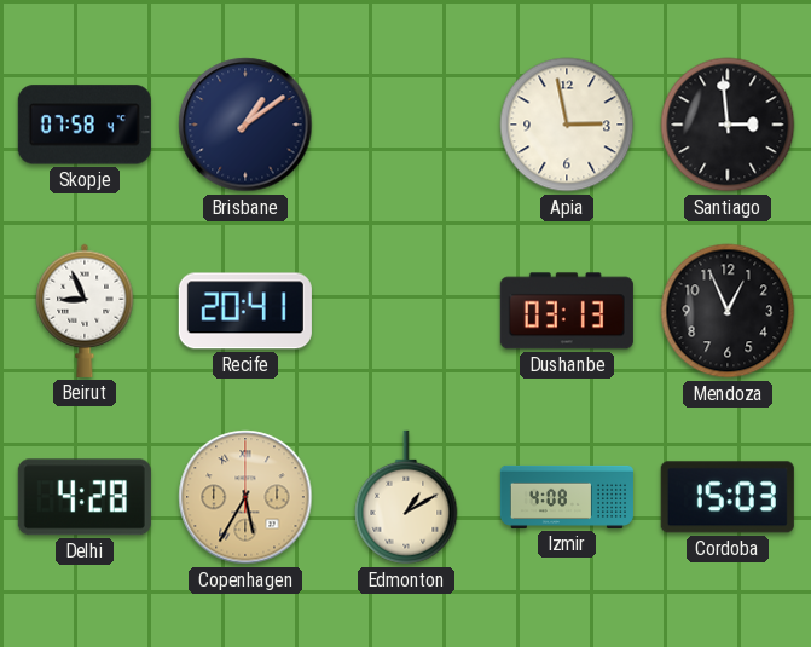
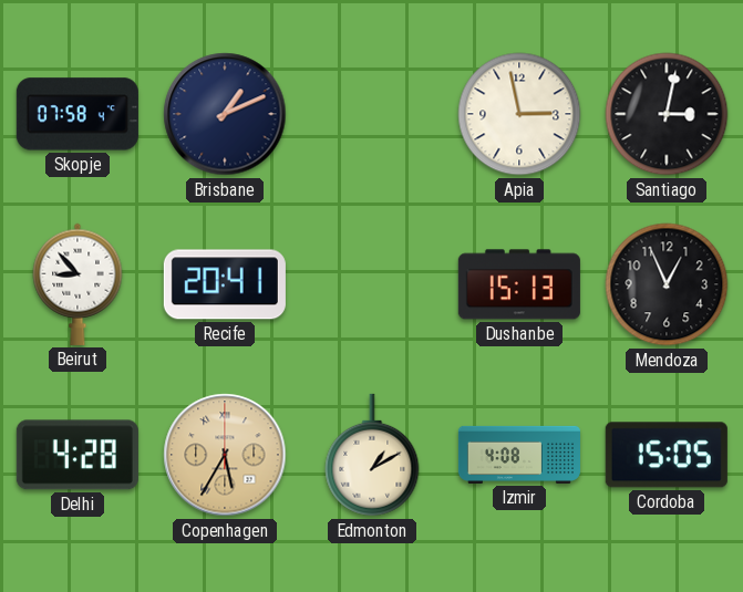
Brisbane: 1:09 -> 1:11 (225, 114)
Santiago: 2:59 -> 3:02 (667, 114)
Beirut: 8:56 -> 8:53 (78, 284)
Dushanbe: 03:13 -> 15:13 (519, 284)
Cordoba: 15:03 -> 15:05 (667, 455)
